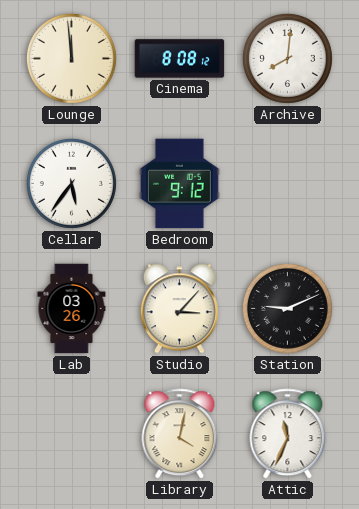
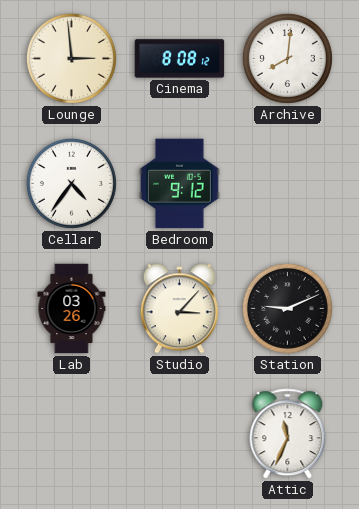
Lounge: 11:59 -> 2:59 (71, 58)
Cellar: 5:36 -> 4:36 (71, 183)
Library: 4:02 -> none (180, 434)
